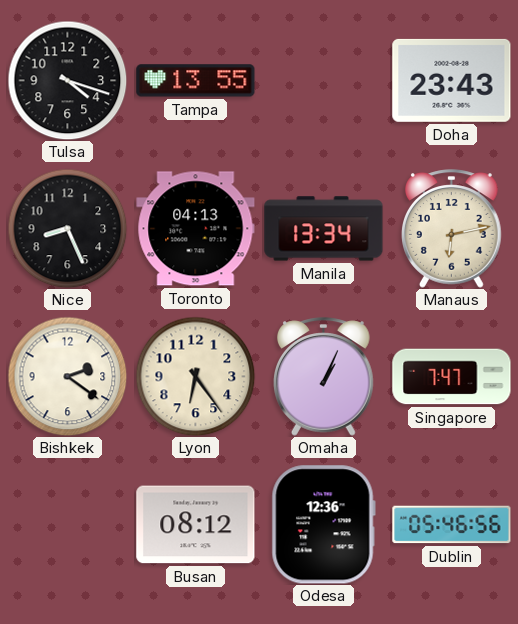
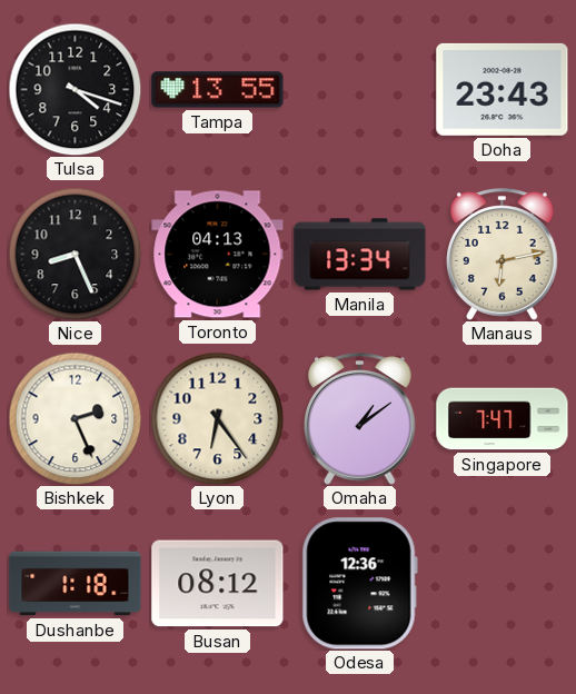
Bishkek: 2:21 -> 2:26 (75, 418)
Omaha: 1:04 -> 1:09 (360, 419)
Dushanbe: none -> 1:18 (76, 584)
Dublin: 05:46 -> none (452, 525)
